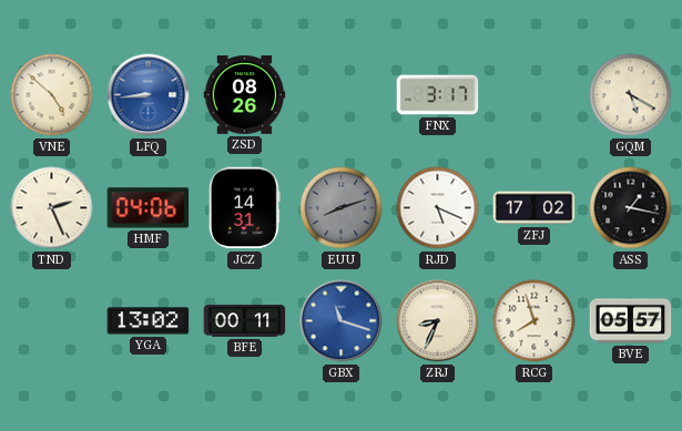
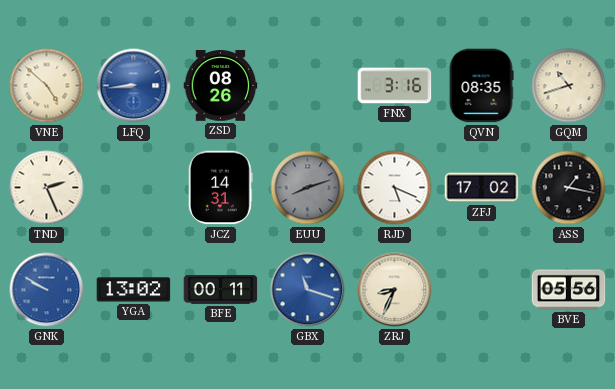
FNX: 3:17 -> 3:16 (395, 86)
QVN: none -> 08:35 (481, 86)
GQM: 5:20 -> 10:42 (569, 86)
HMF: 04:06 -> none (149, 208)
GNK: none -> 9:50 (47, 290)
RCG: 7:57 -> none (535, 321)
BVE: 05:57 -> 05:56 (569, 290)
